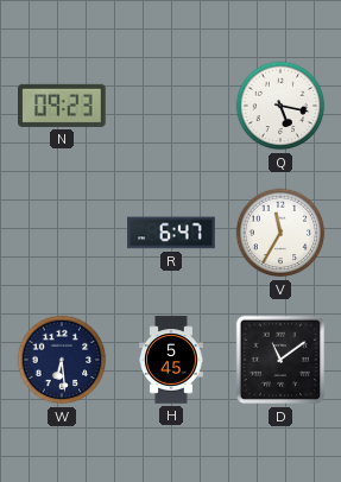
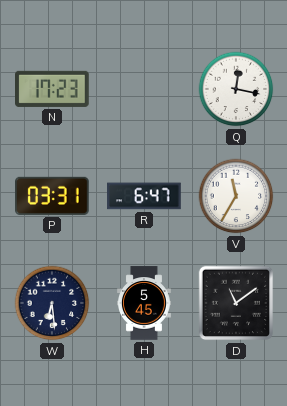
N: 09:23 -> 17:23 (52, 89)
Q: 5:17 -> 12:17 (236, 89)
P: none -> 03:31 (53, 196)
